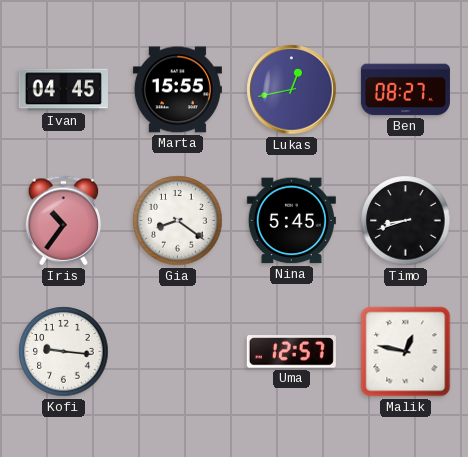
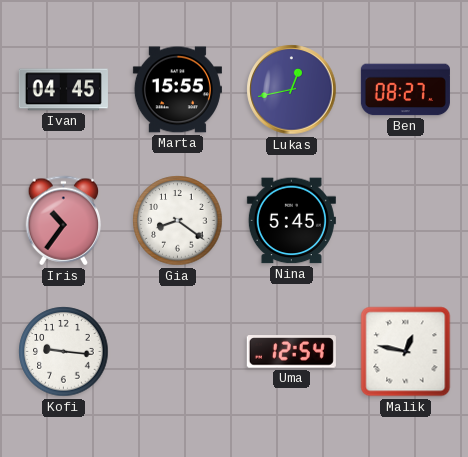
Timo: 8:42 -> none (406, 221)
Uma: 12:57 -> 12:54 (291, 352)
